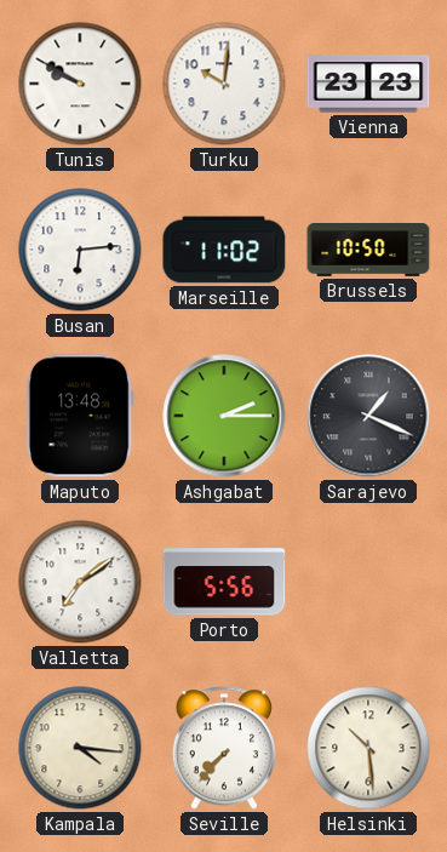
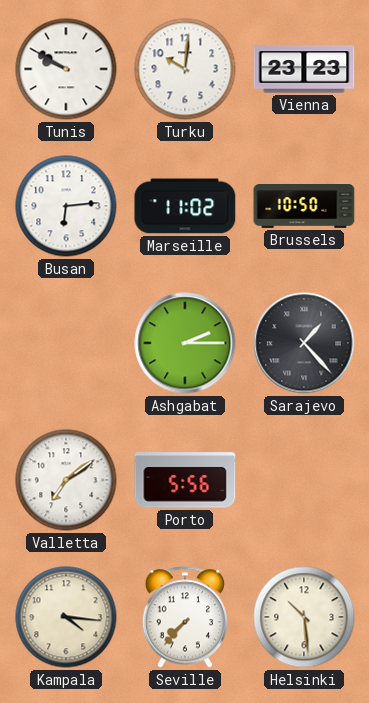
Maputo: 13:48 -> none (80, 416)
Sarajevo: 1:19 -> 1:23 (304, 343)
